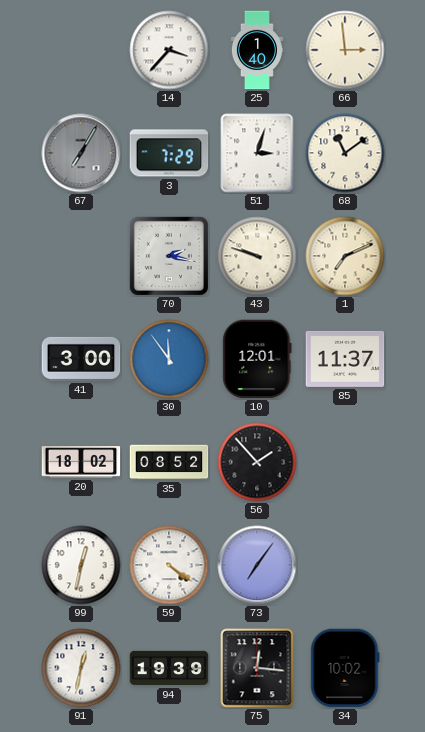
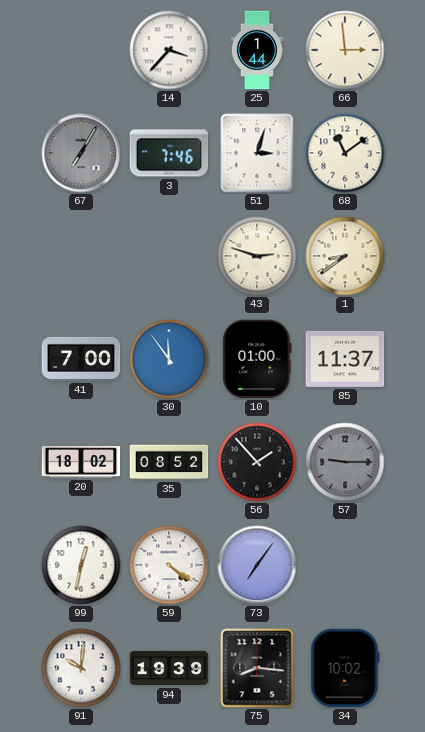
25: 1:40 -> 1:44 (257, 50)
3: 7:29 -> 7:46 (169, 153)
70: 2:17 -> none (169, 256)
43: 9:48 -> 2:48 (257, 256)
1: 7:11 -> 8:39 (345, 256)
41: 3:00 -> 7:00 (81, 359)
10: 12:01 -> 01:00 (257, 359)
57: none -> 9:15 (345, 462)
91: 12:32 -> 10:01 (81, 668)
75: 12:16 -> 8:16 (257, 668)
